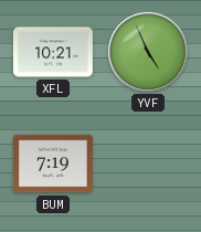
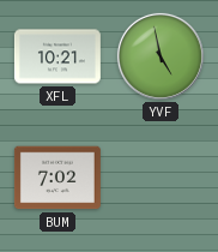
YVF: 4:56 -> 4:58 (161, 56)
BUM: 7:19 -> 7:02 (57, 178)
